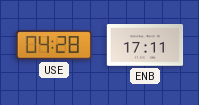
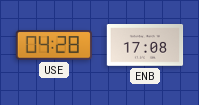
ENB: 17:11 -> 17:08 (145, 45)
